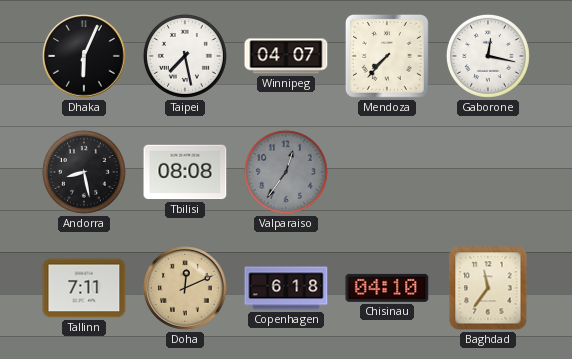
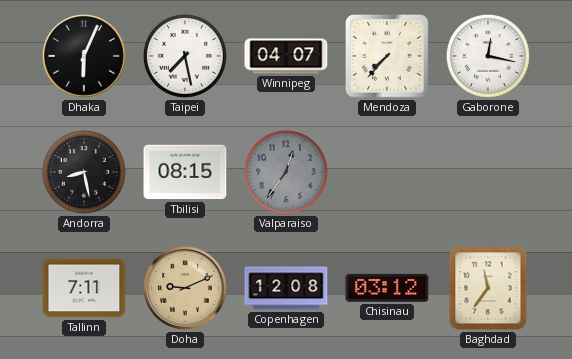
Tbilisi: 08:08 -> 08:15 (185, 172)
Doha: 12:11 -> 9:11 (185, 288)
Copenhagen: 6:18 -> 12:08 (286, 288)
Chisinau: 04:10 -> 03:12 (387, 288)
